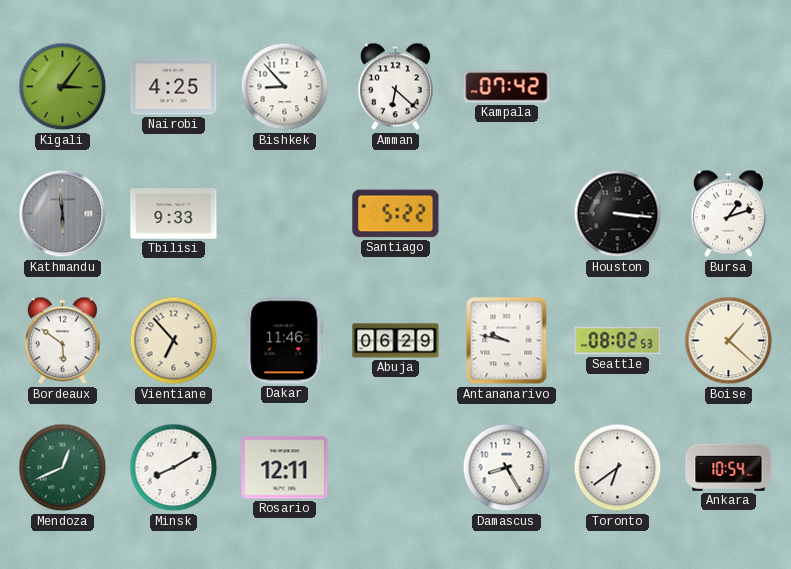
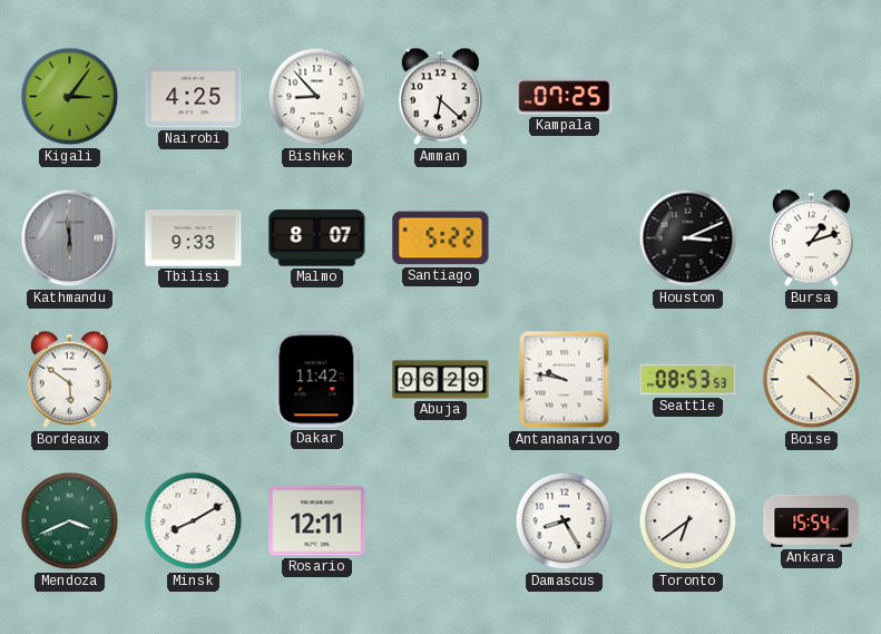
Kampala: 07:42 -> 07:25 (565, 97)
Malmo: none -> 8:07 (317, 238)
Houston: 3:16 -> 3:11 (688, 238)
Vientiane: 6:53 -> none (174, 341)
Dakar: 11:46 -> 11:42 (317, 380)
Seattle: 08:02 -> 08:53 (688, 380)
Boise: 1:22 -> 4:22 (812, 380)
Mendoza: 12:41 -> 3:41 (70, 521)
Ankara: 10:54 -> 15:54 (812, 520)
